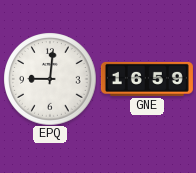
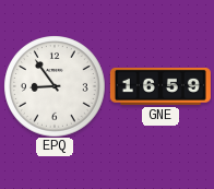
EPQ: 9:01 -> 8:54 (55, 86)
